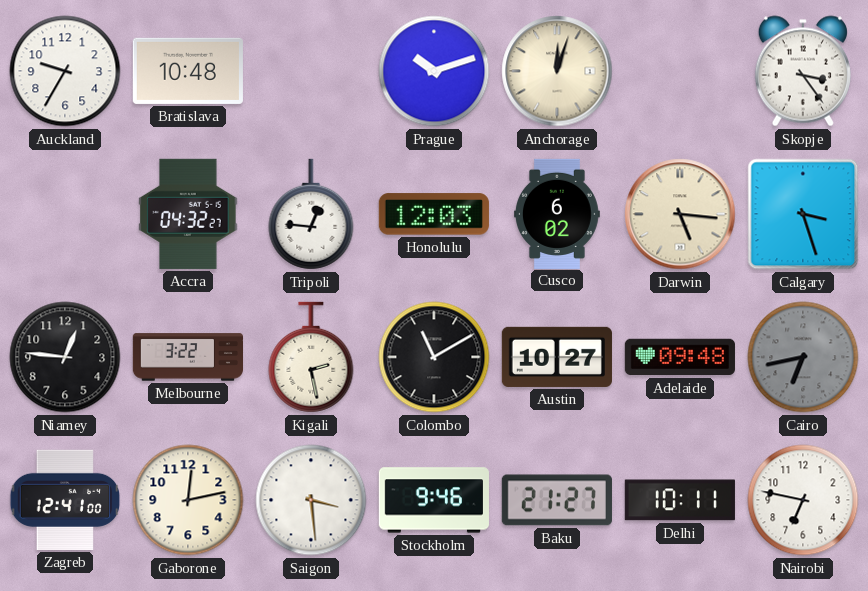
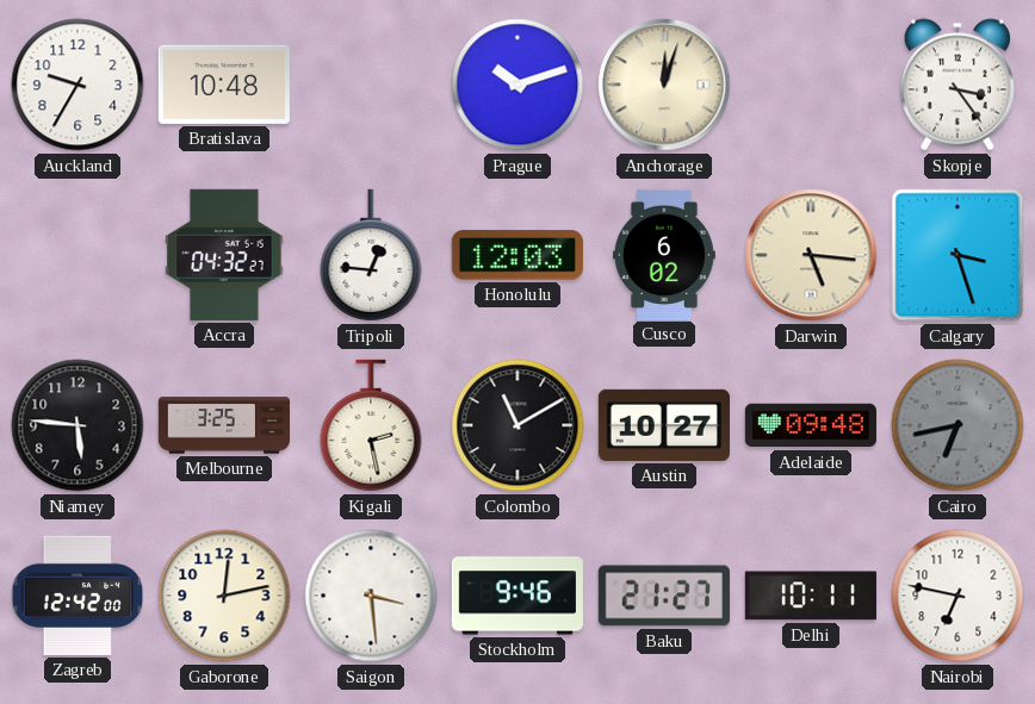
Niamey: 12:46 -> 5:46 (78, 425)
Melbourne: 3:22 -> 3:25 (223, 425)
Zagreb: 12:41 -> 12:42 (78, 596)
